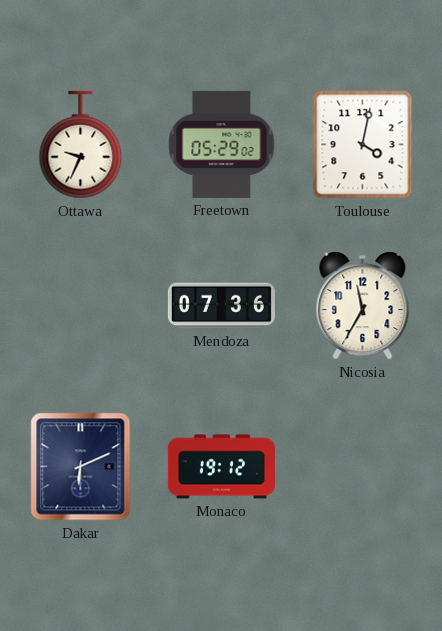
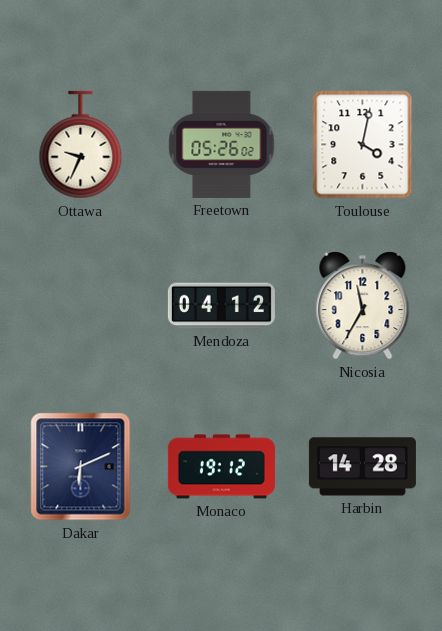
Freetown: 05:29 -> 05:26 (222, 144)
Mendoza: 07:36 -> 04:12 (221, 306)
Harbin: none -> 14:28 (362, 467)
